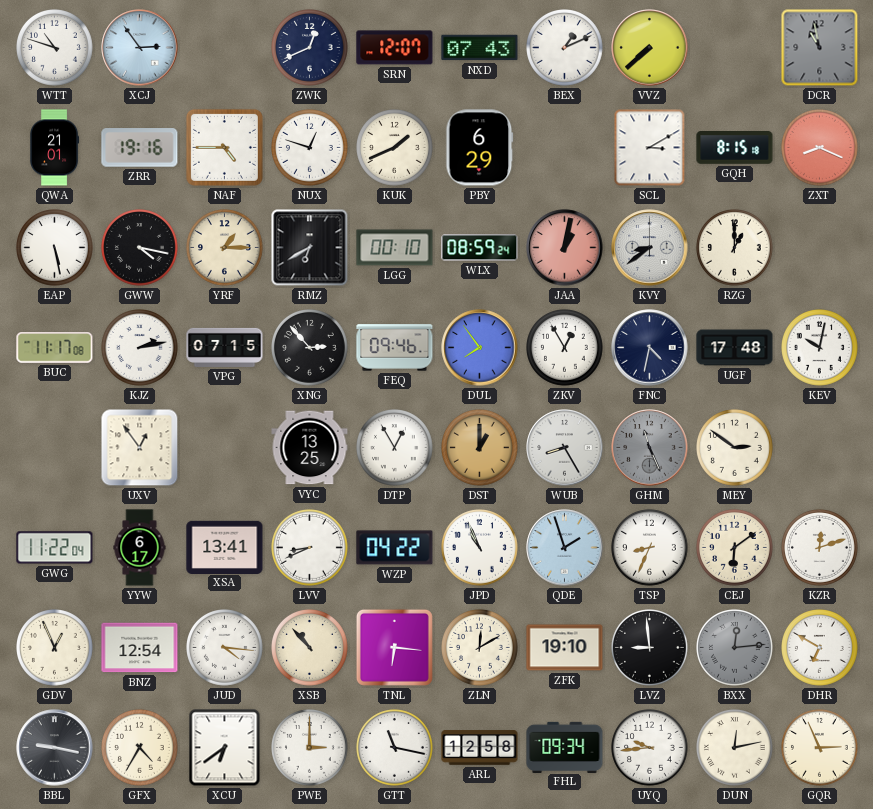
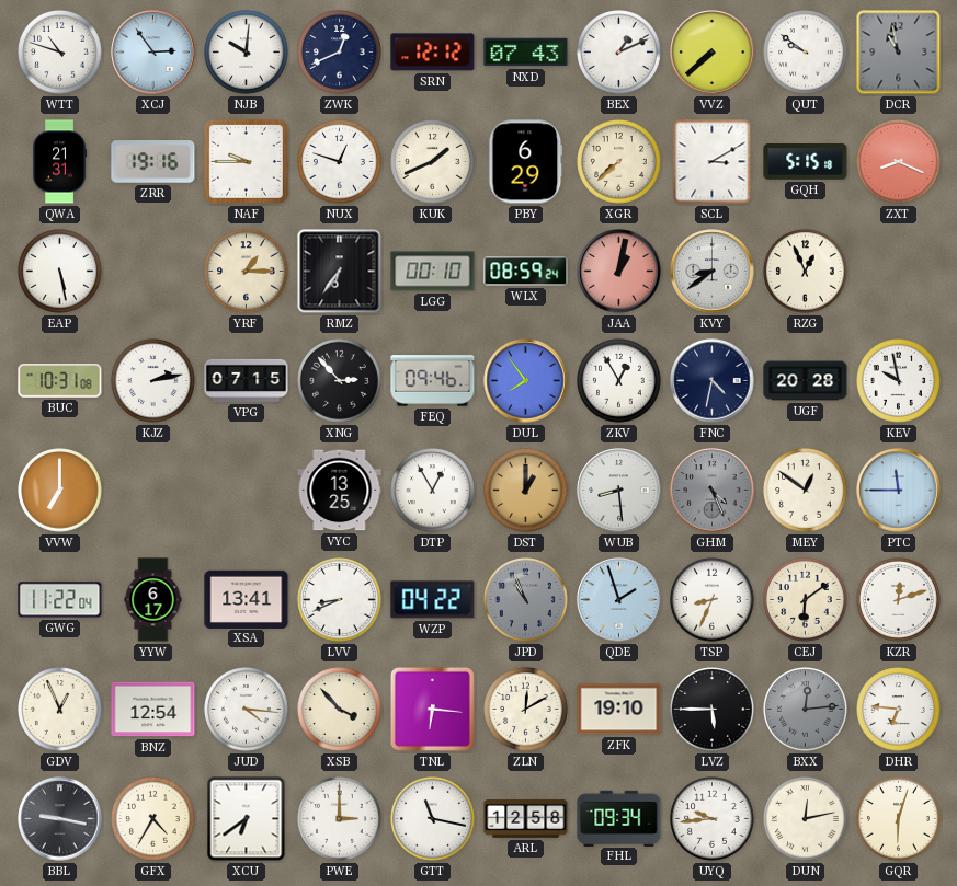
NJB: none -> 10:01 (247, 53)
SRN: 12:07 -> 12:12 (433, 53)
QUT: none -> 9:51 (806, 53)
QWA: 21:01 -> 21:31 (60, 162)
NAF: 4:45 -> 9:45 (246, 161)
XGR: none -> 7:38 (619, 162)
GQH: 8:15 -> 5:15 (806, 162)
GWW: 4:17 -> none (140, 248)
RMZ: 6:40 -> 6:36 (340, 272)
RZG: 1:00 -> 12:56 (806, 272)
BUC: 11:17 -> 10:31 (60, 381)
UGF: 17:48 -> 20:28 (806, 381)
KEV: 10:02 -> 9:58 (899, 381)
VVW: none -> 7:00 (60, 491)
UXV: 12:54 -> none (140, 448)
WUB: 8:25 -> 8:29 (619, 491)
GHM: 11:26 -> 4:26 (713, 491)
MEY: 2:51 -> 12:51 (806, 491)
PTC: none -> 11:45 (899, 491)
JPD dial: white -> grey (526, 600)
XSB: 10:53 -> 3:53 (340, 710)
LVZ: 8:59 -> 5:45 (713, 710)
DHR: 6:50 -> 6:46 (899, 710)
GQR: 2:56 -> 6:03 (899, 819)
